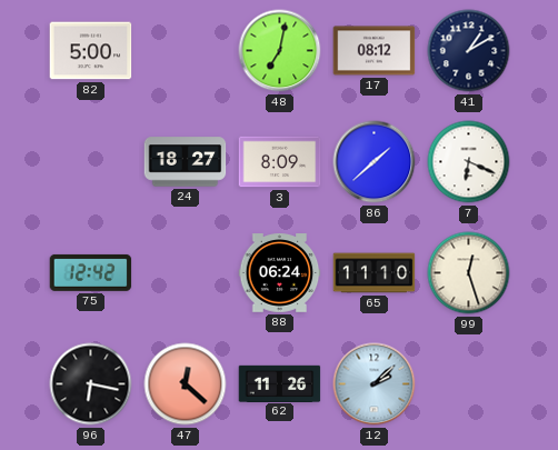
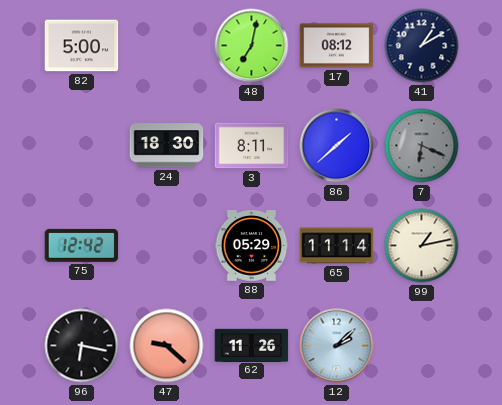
24: 18:27 -> 18:30 (167, 146)
3: 8:09 -> 8:11 (252, 146)
7 dial: white -> grey (422, 146)
88: 06:24 -> 05:29 (252, 246)
65: 11:10 -> 11:14 (337, 246)
99: 12:27 -> 1:13 (422, 246)
47: 12:22 -> 9:22 (167, 346)
